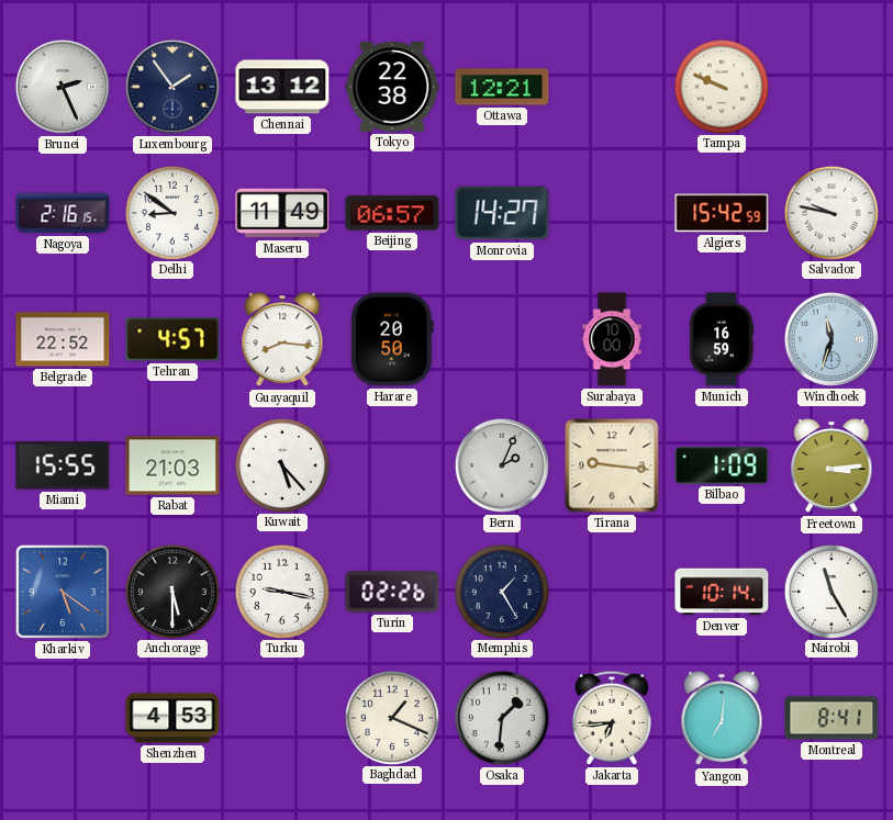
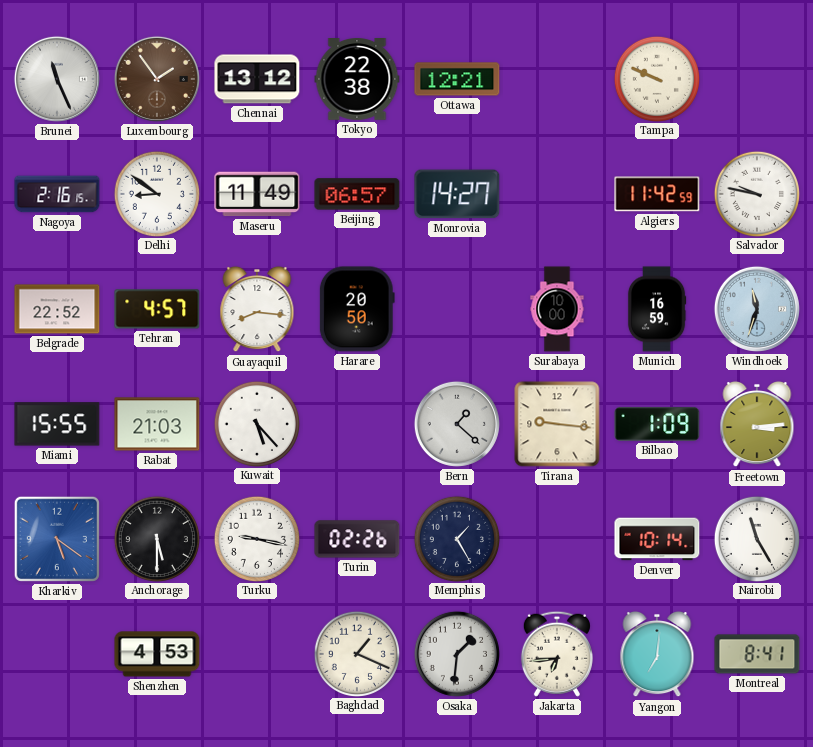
Brunei: 2:26 -> 11:26 (57, 79)
Luxembourg dial: navy -> brown (157, 79)
Algiers: 15:42 -> 11:42 (657, 194)
Bern: 2:04 -> 1:22 (457, 424)
